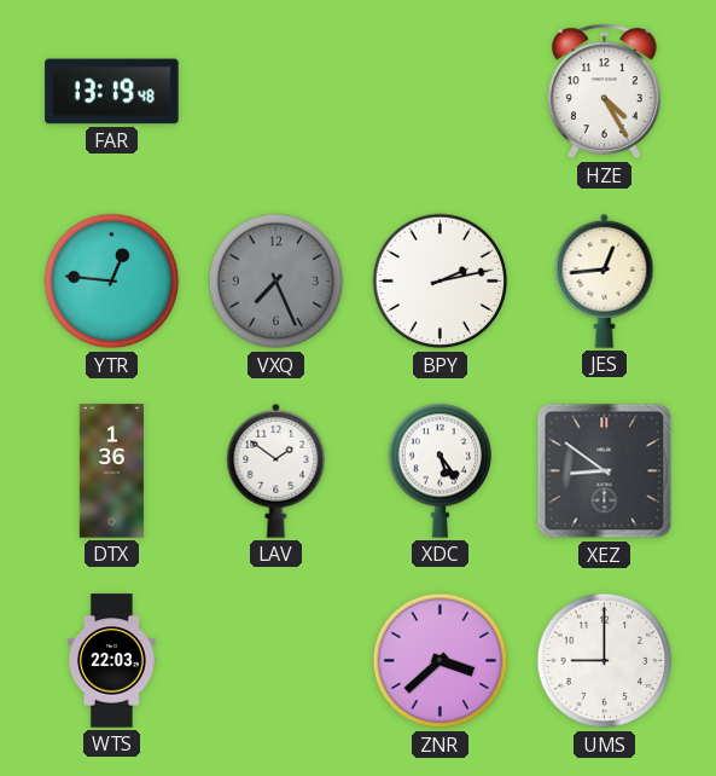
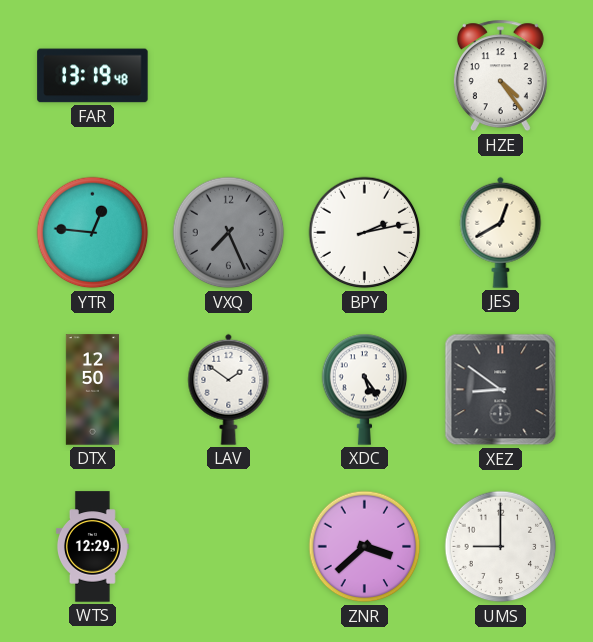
HZE: 4:25 -> 4:24 (500, 76)
JES: 12:44 -> 12:40 (501, 232)
DTX: 1:36 -> 12:50 (92, 390)
WTS: 22:03 -> 12:29 (92, 547)
